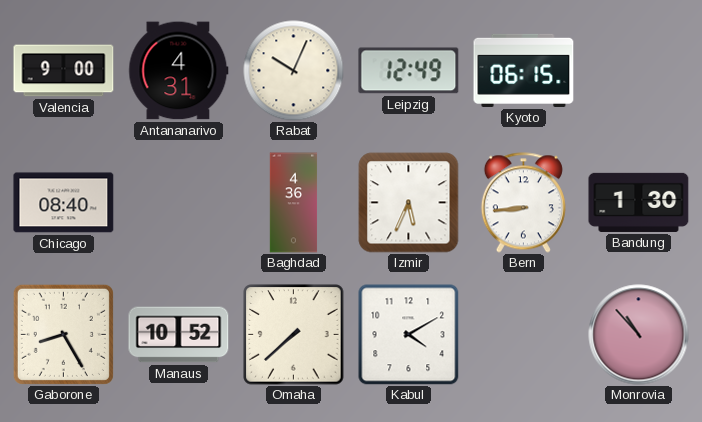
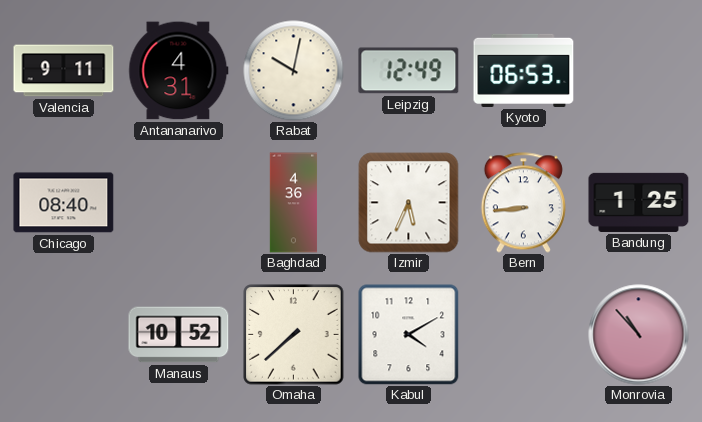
Valencia: 9:00 -> 9:11 (64, 71)
Rabat: 10:04 -> 10:02 (294, 71)
Kyoto: 06:15 -> 06:53 (524, 70)
Bandung: 1:30 -> 1:25 (639, 202)
Gaborone: 8:25 -> none (63, 334)
